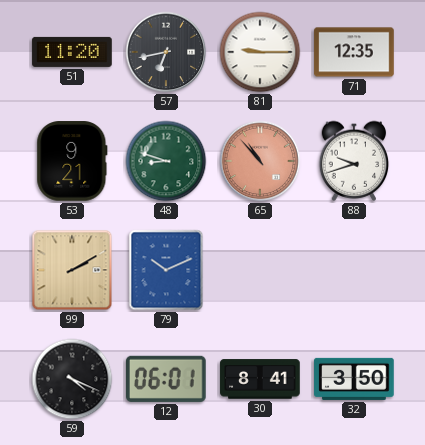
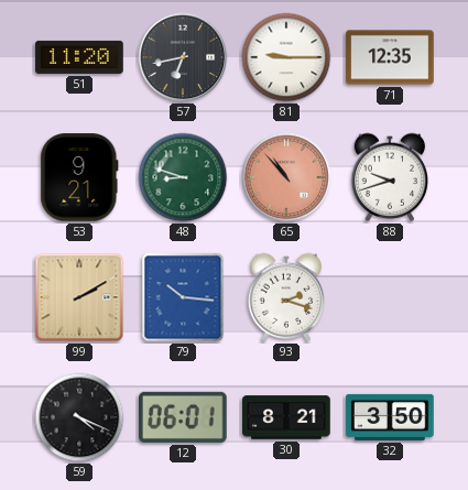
79: 10:11 -> 10:16 (183, 297)
93: none -> 2:18 (286, 297)
30: 8:41 -> 8:21 (286, 417)
